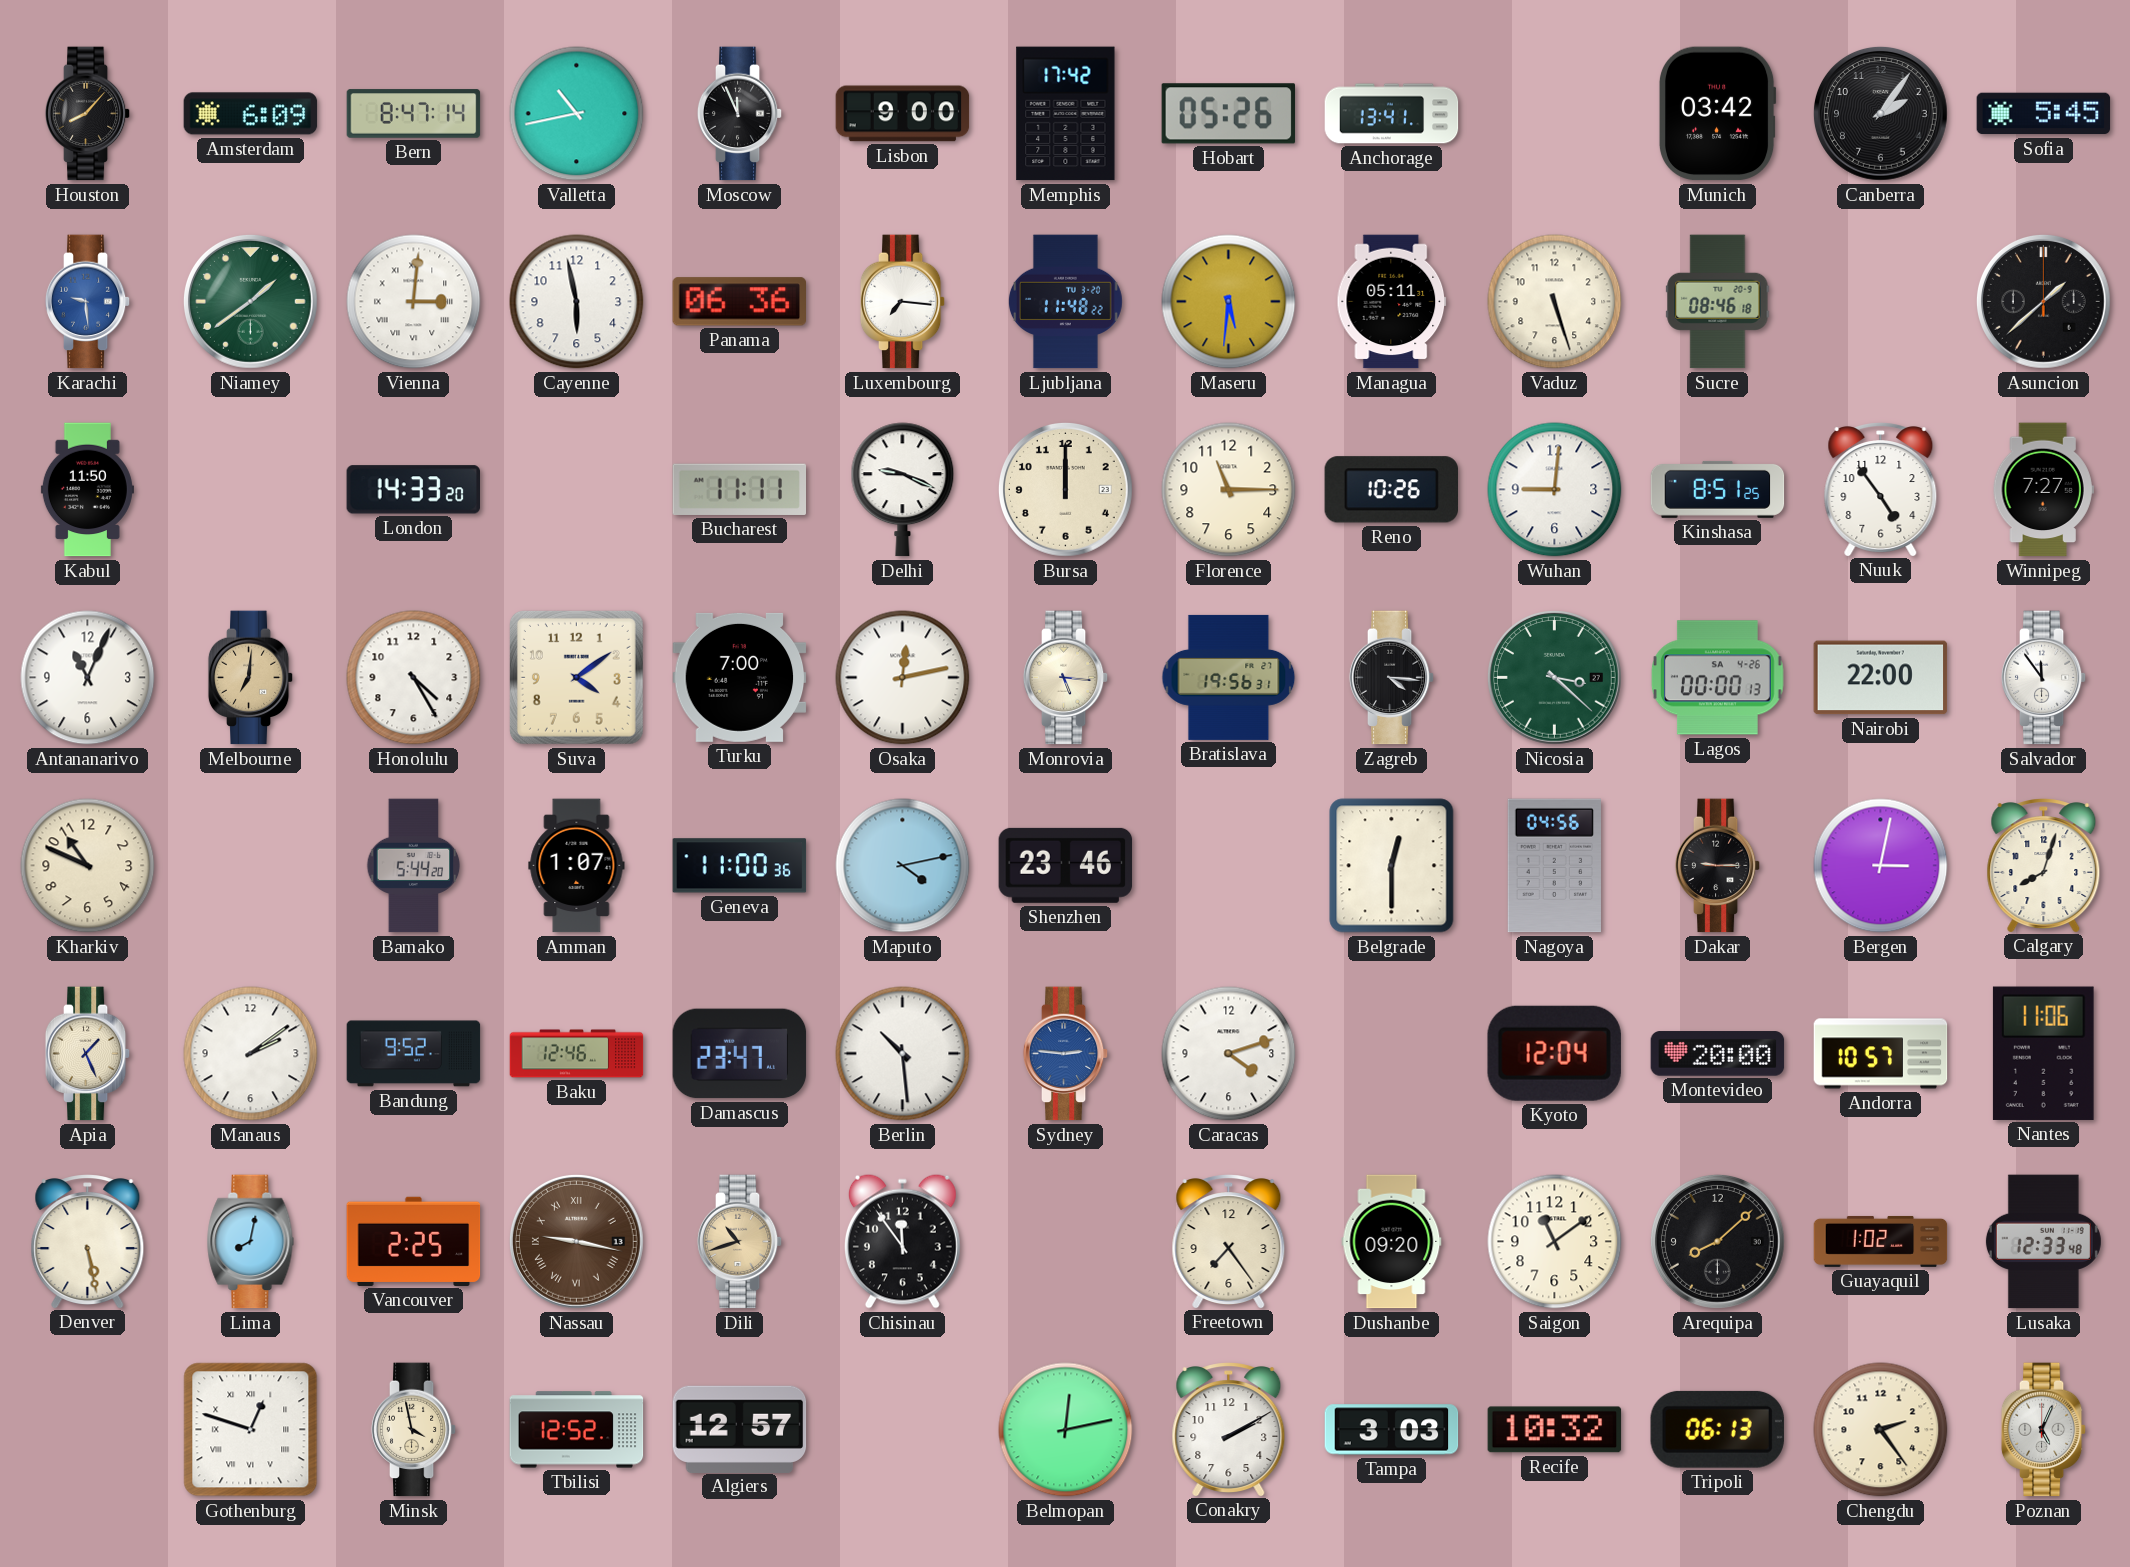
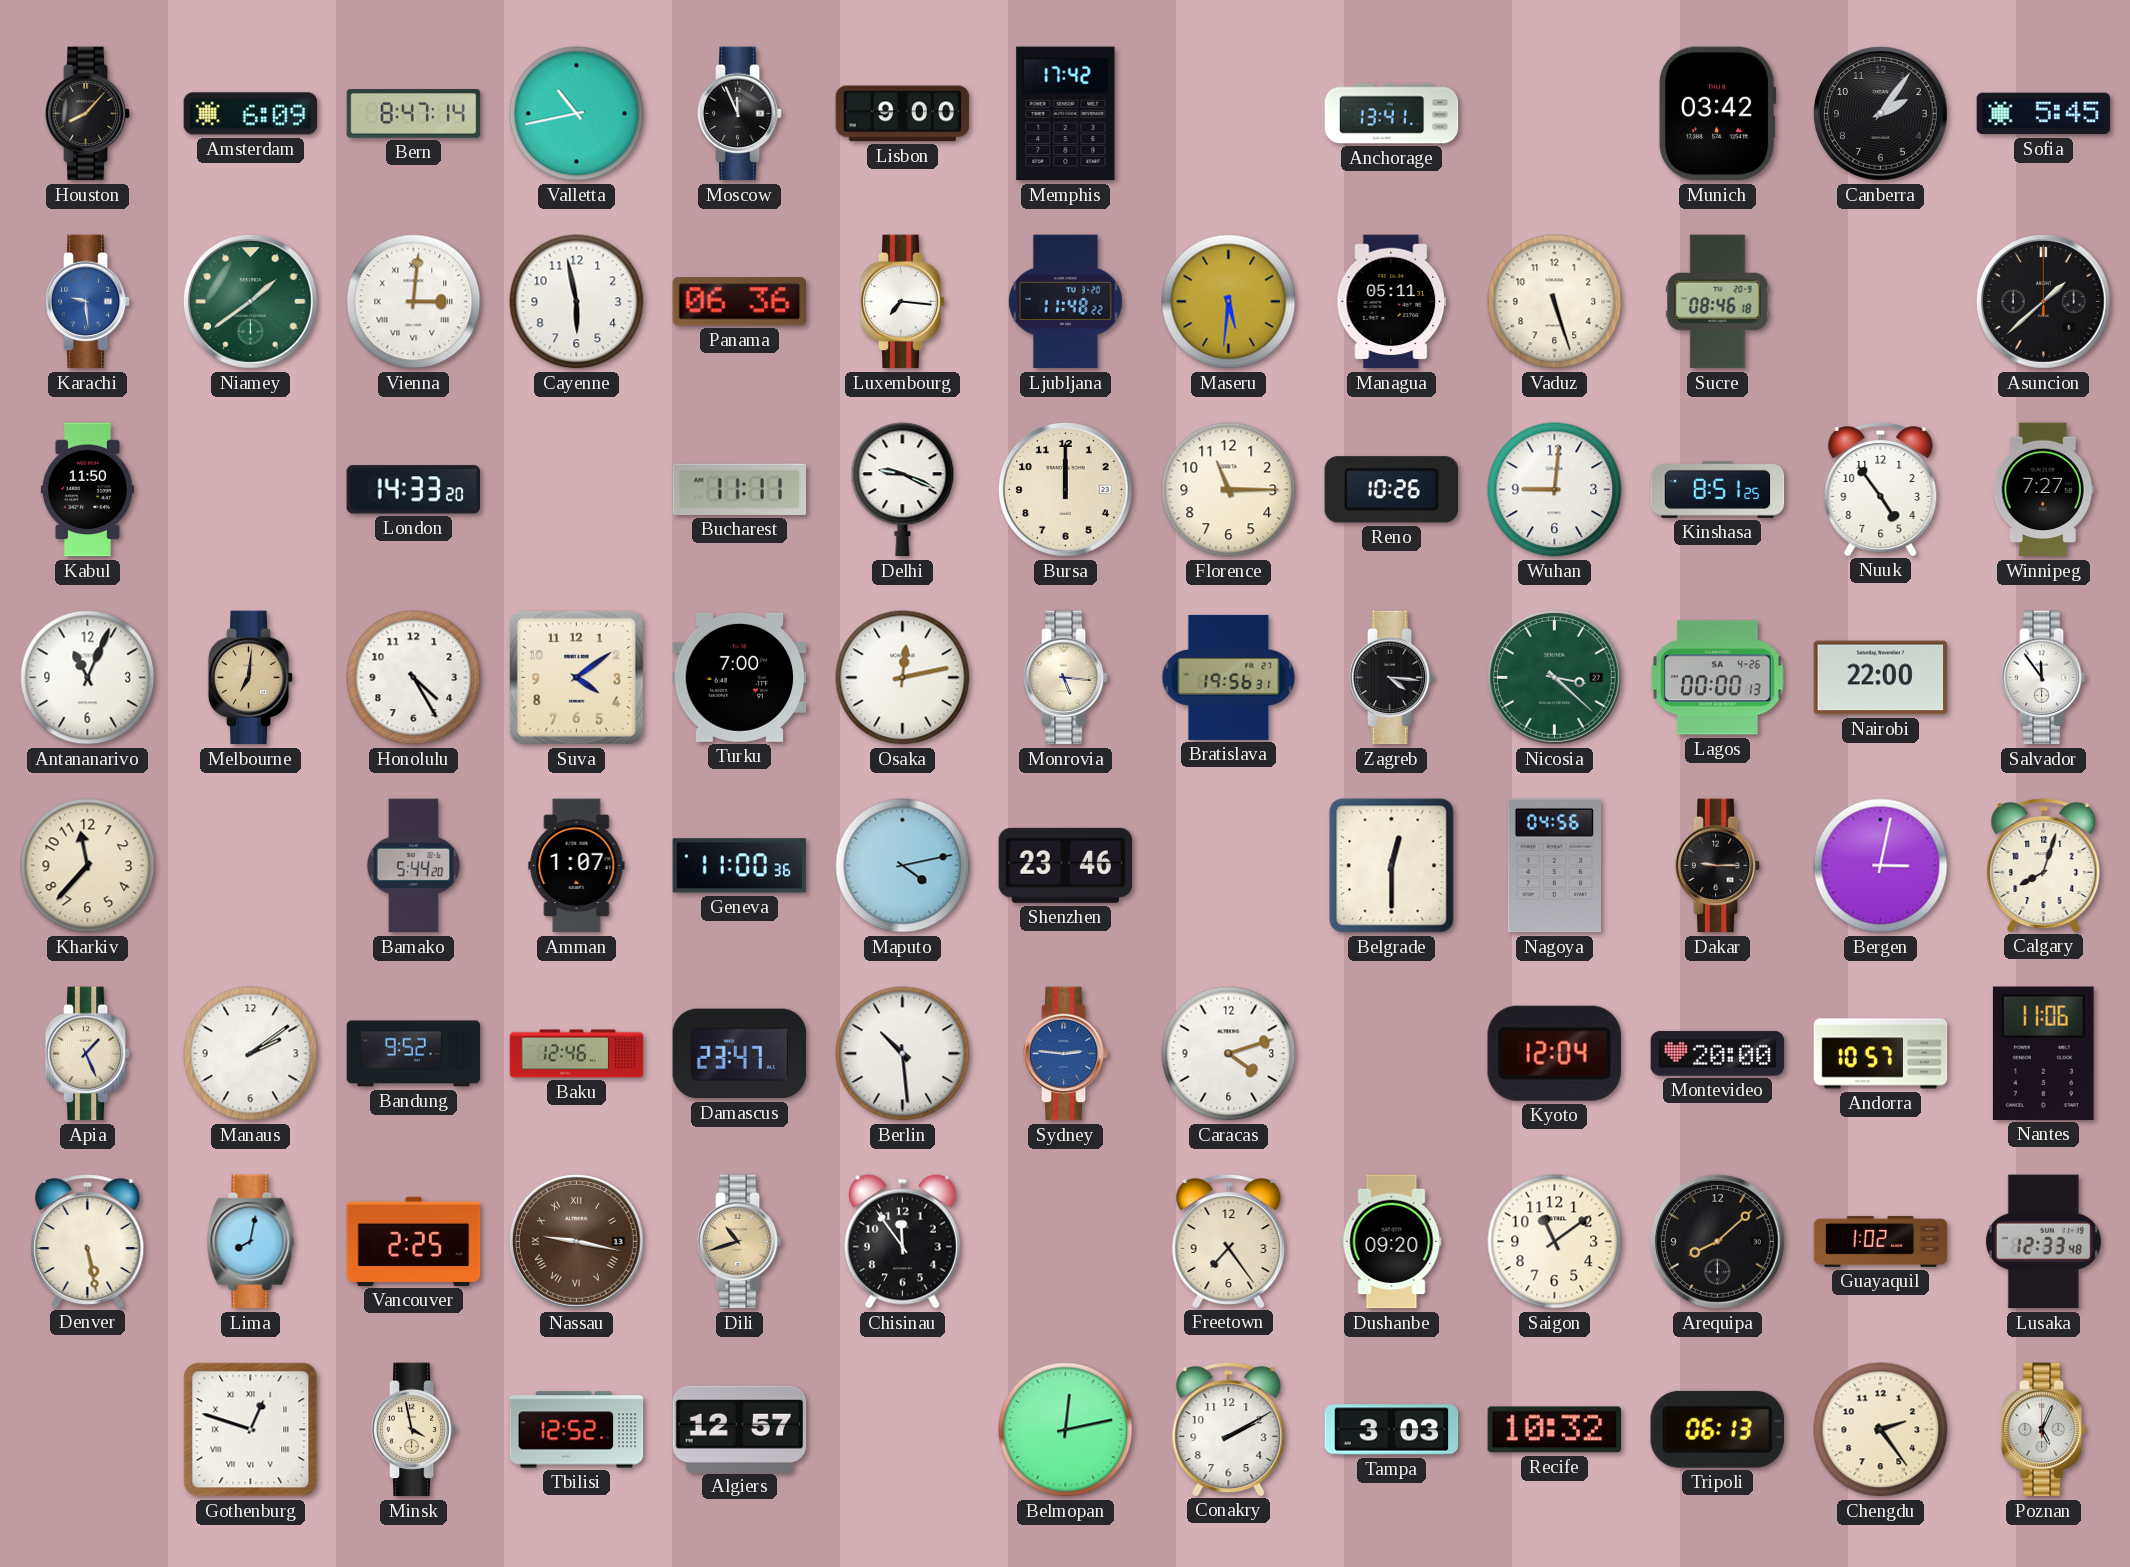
Hobart: 05:26 -> none (1229, 114)
Kharkiv: 10:49 -> 11:37 (88, 866)
